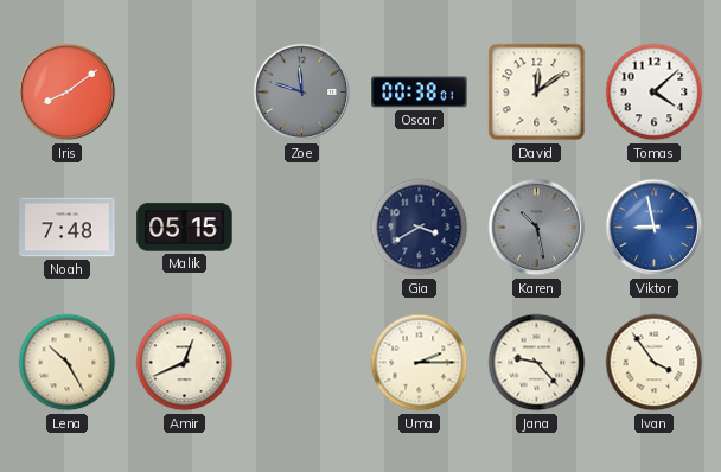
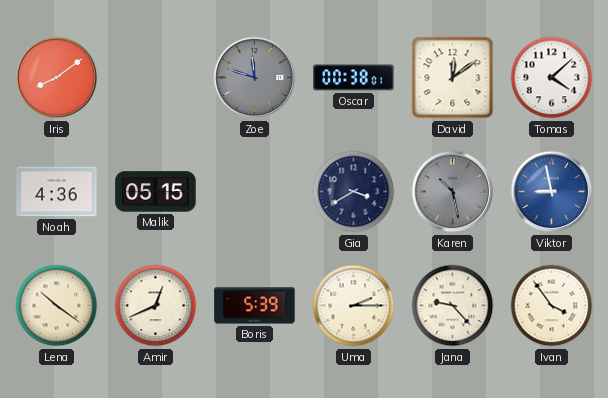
Noah: 7:48 -> 4:36 (57, 192)
Lena: 10:25 -> 10:21 (57, 306)
Boris: none -> 5:39 (255, 306)
